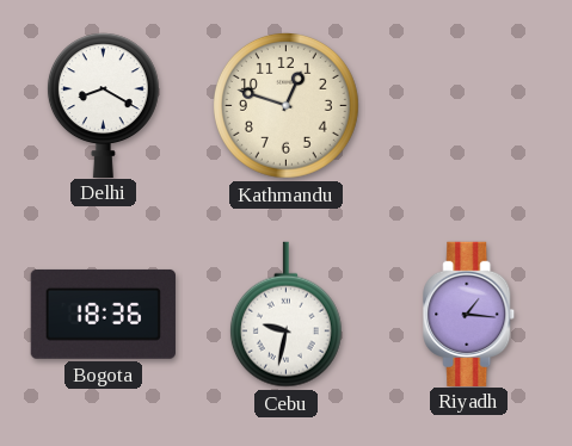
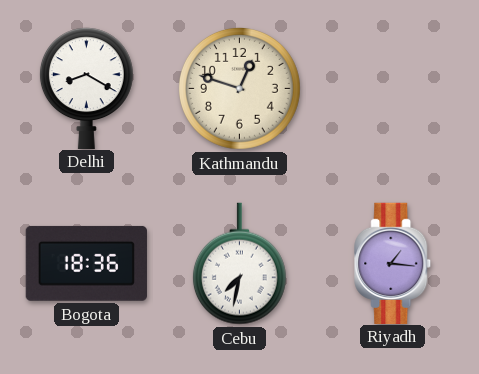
Cebu: 9:32 -> 7:32 (239, 264)
